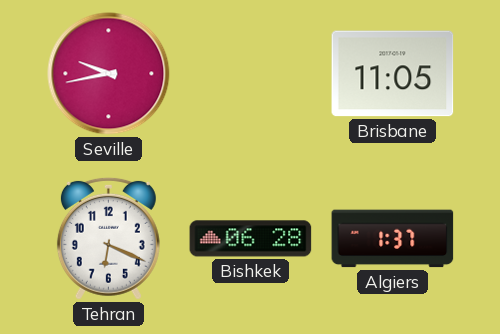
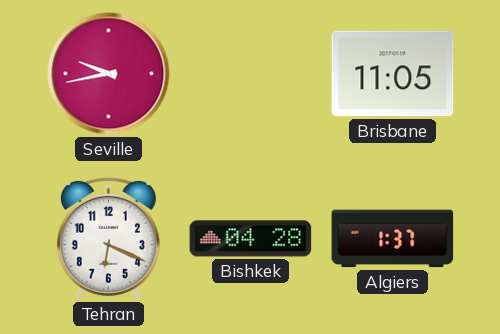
Bishkek: 06:28 -> 04:28 (251, 239)
